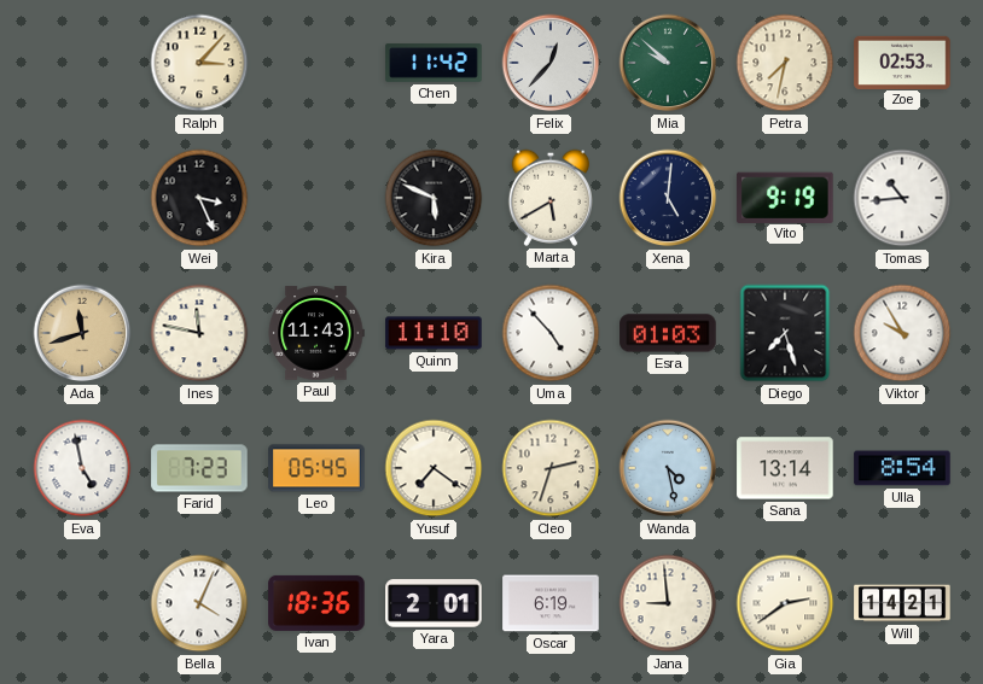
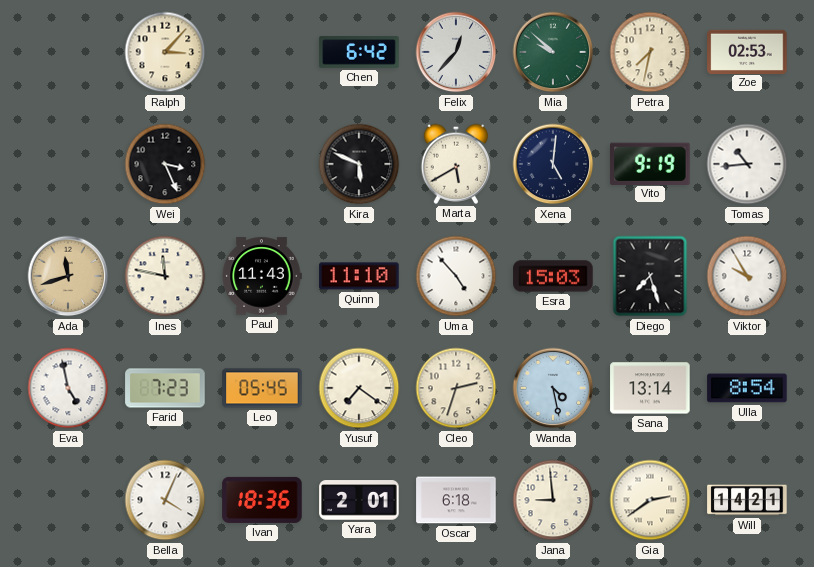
Chen: 11:42 -> 6:42 (359, 52)
Esra: 01:03 -> 15:03 (553, 276)
Oscar: 6:19 -> 6:18 (456, 500)
